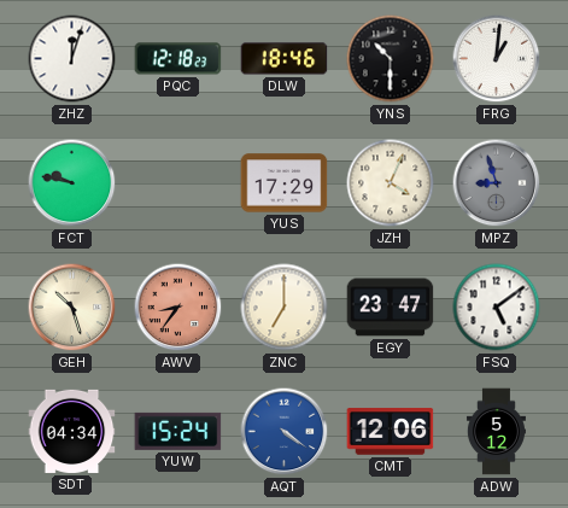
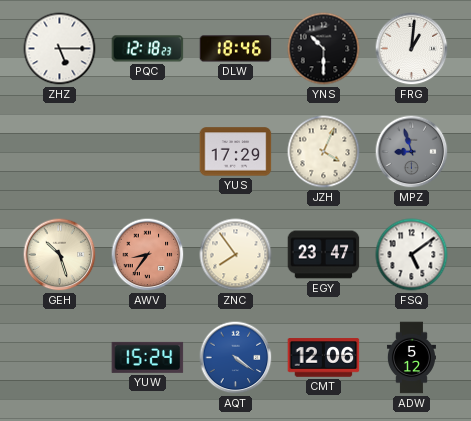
ZHZ: 12:03 -> 5:15 (60, 49)
FCT: 9:47 -> none (72, 183)
ZNC: 7:00 -> 7:54 (236, 255)
SDT: 04:34 -> none (72, 431)
